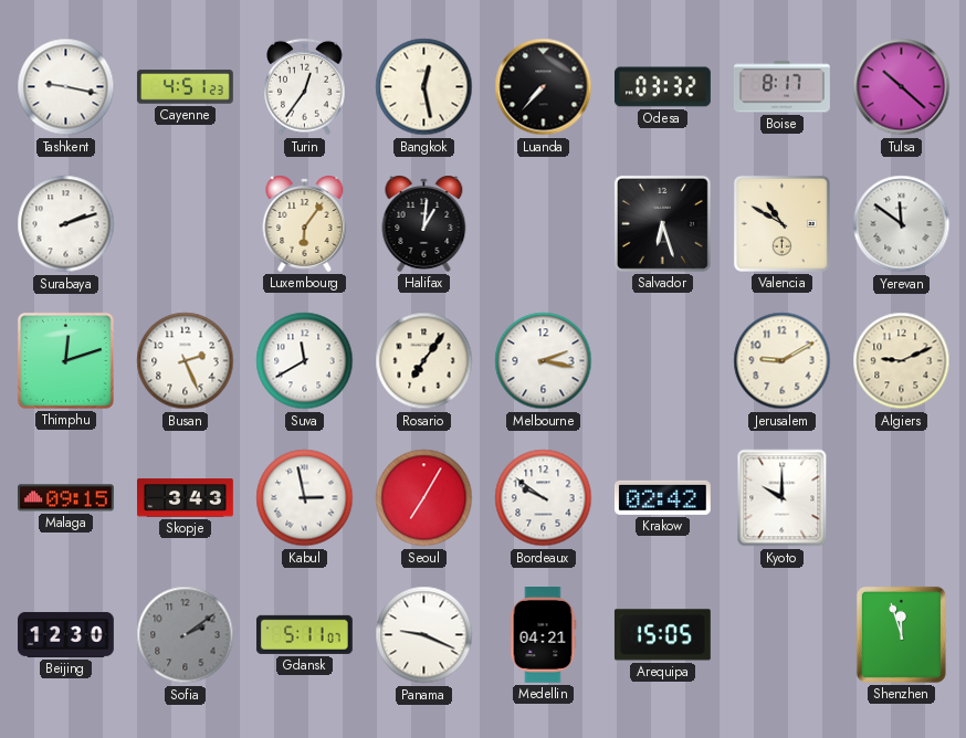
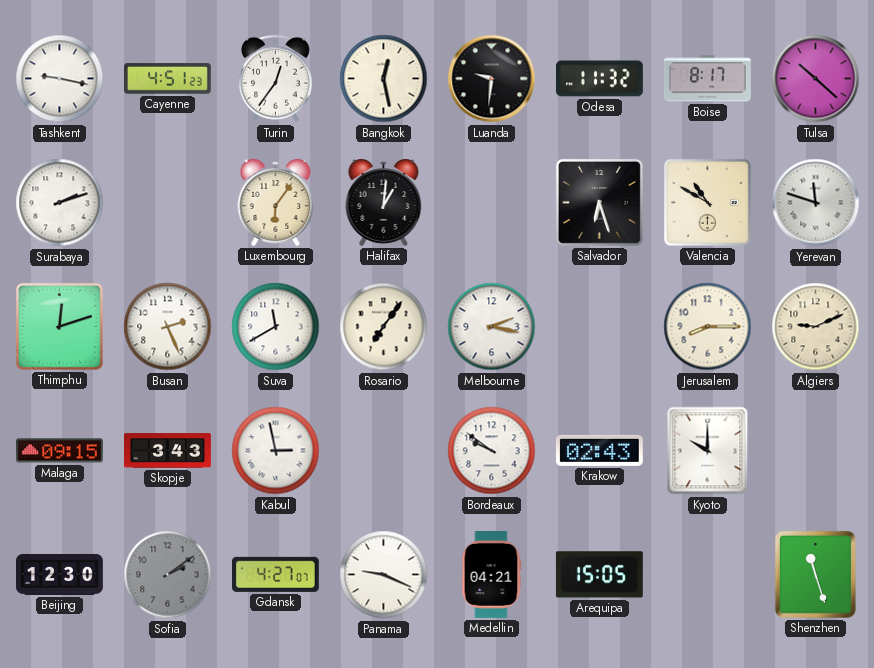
Luanda: 7:37 -> 9:31 (492, 79)
Odesa: 03:32 -> 11:32 (600, 79)
Yerevan: 11:51 -> 11:48 (816, 203)
Jerusalem: 9:10 -> 8:15 (708, 327)
Seoul: 7:05 -> none (424, 498)
Krakow: 02:42 -> 02:43 (599, 450)
Gdansk: 5:11 -> 4:27 (275, 574)
Shenzhen: 11:57 -> 11:27 (815, 574)
